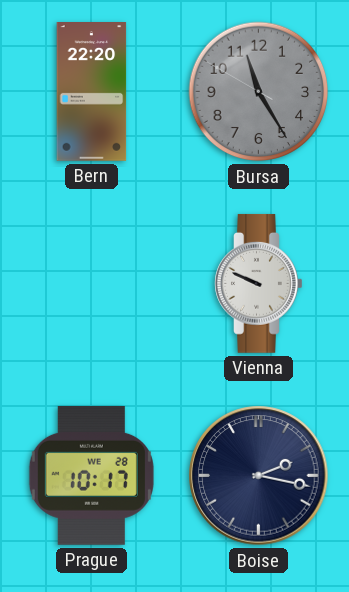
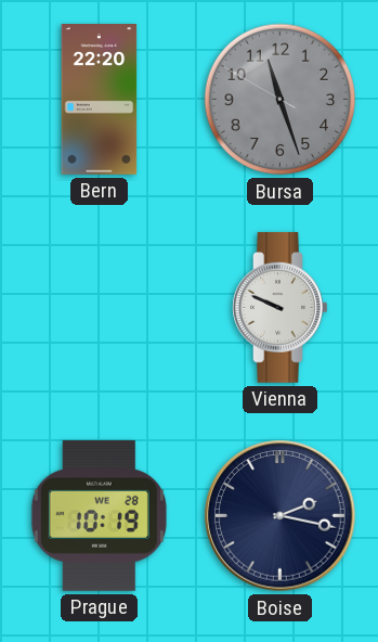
Bursa: 11:24 -> 11:26 (281, 100)
Prague: 10:17 -> 10:19 (99, 515)
